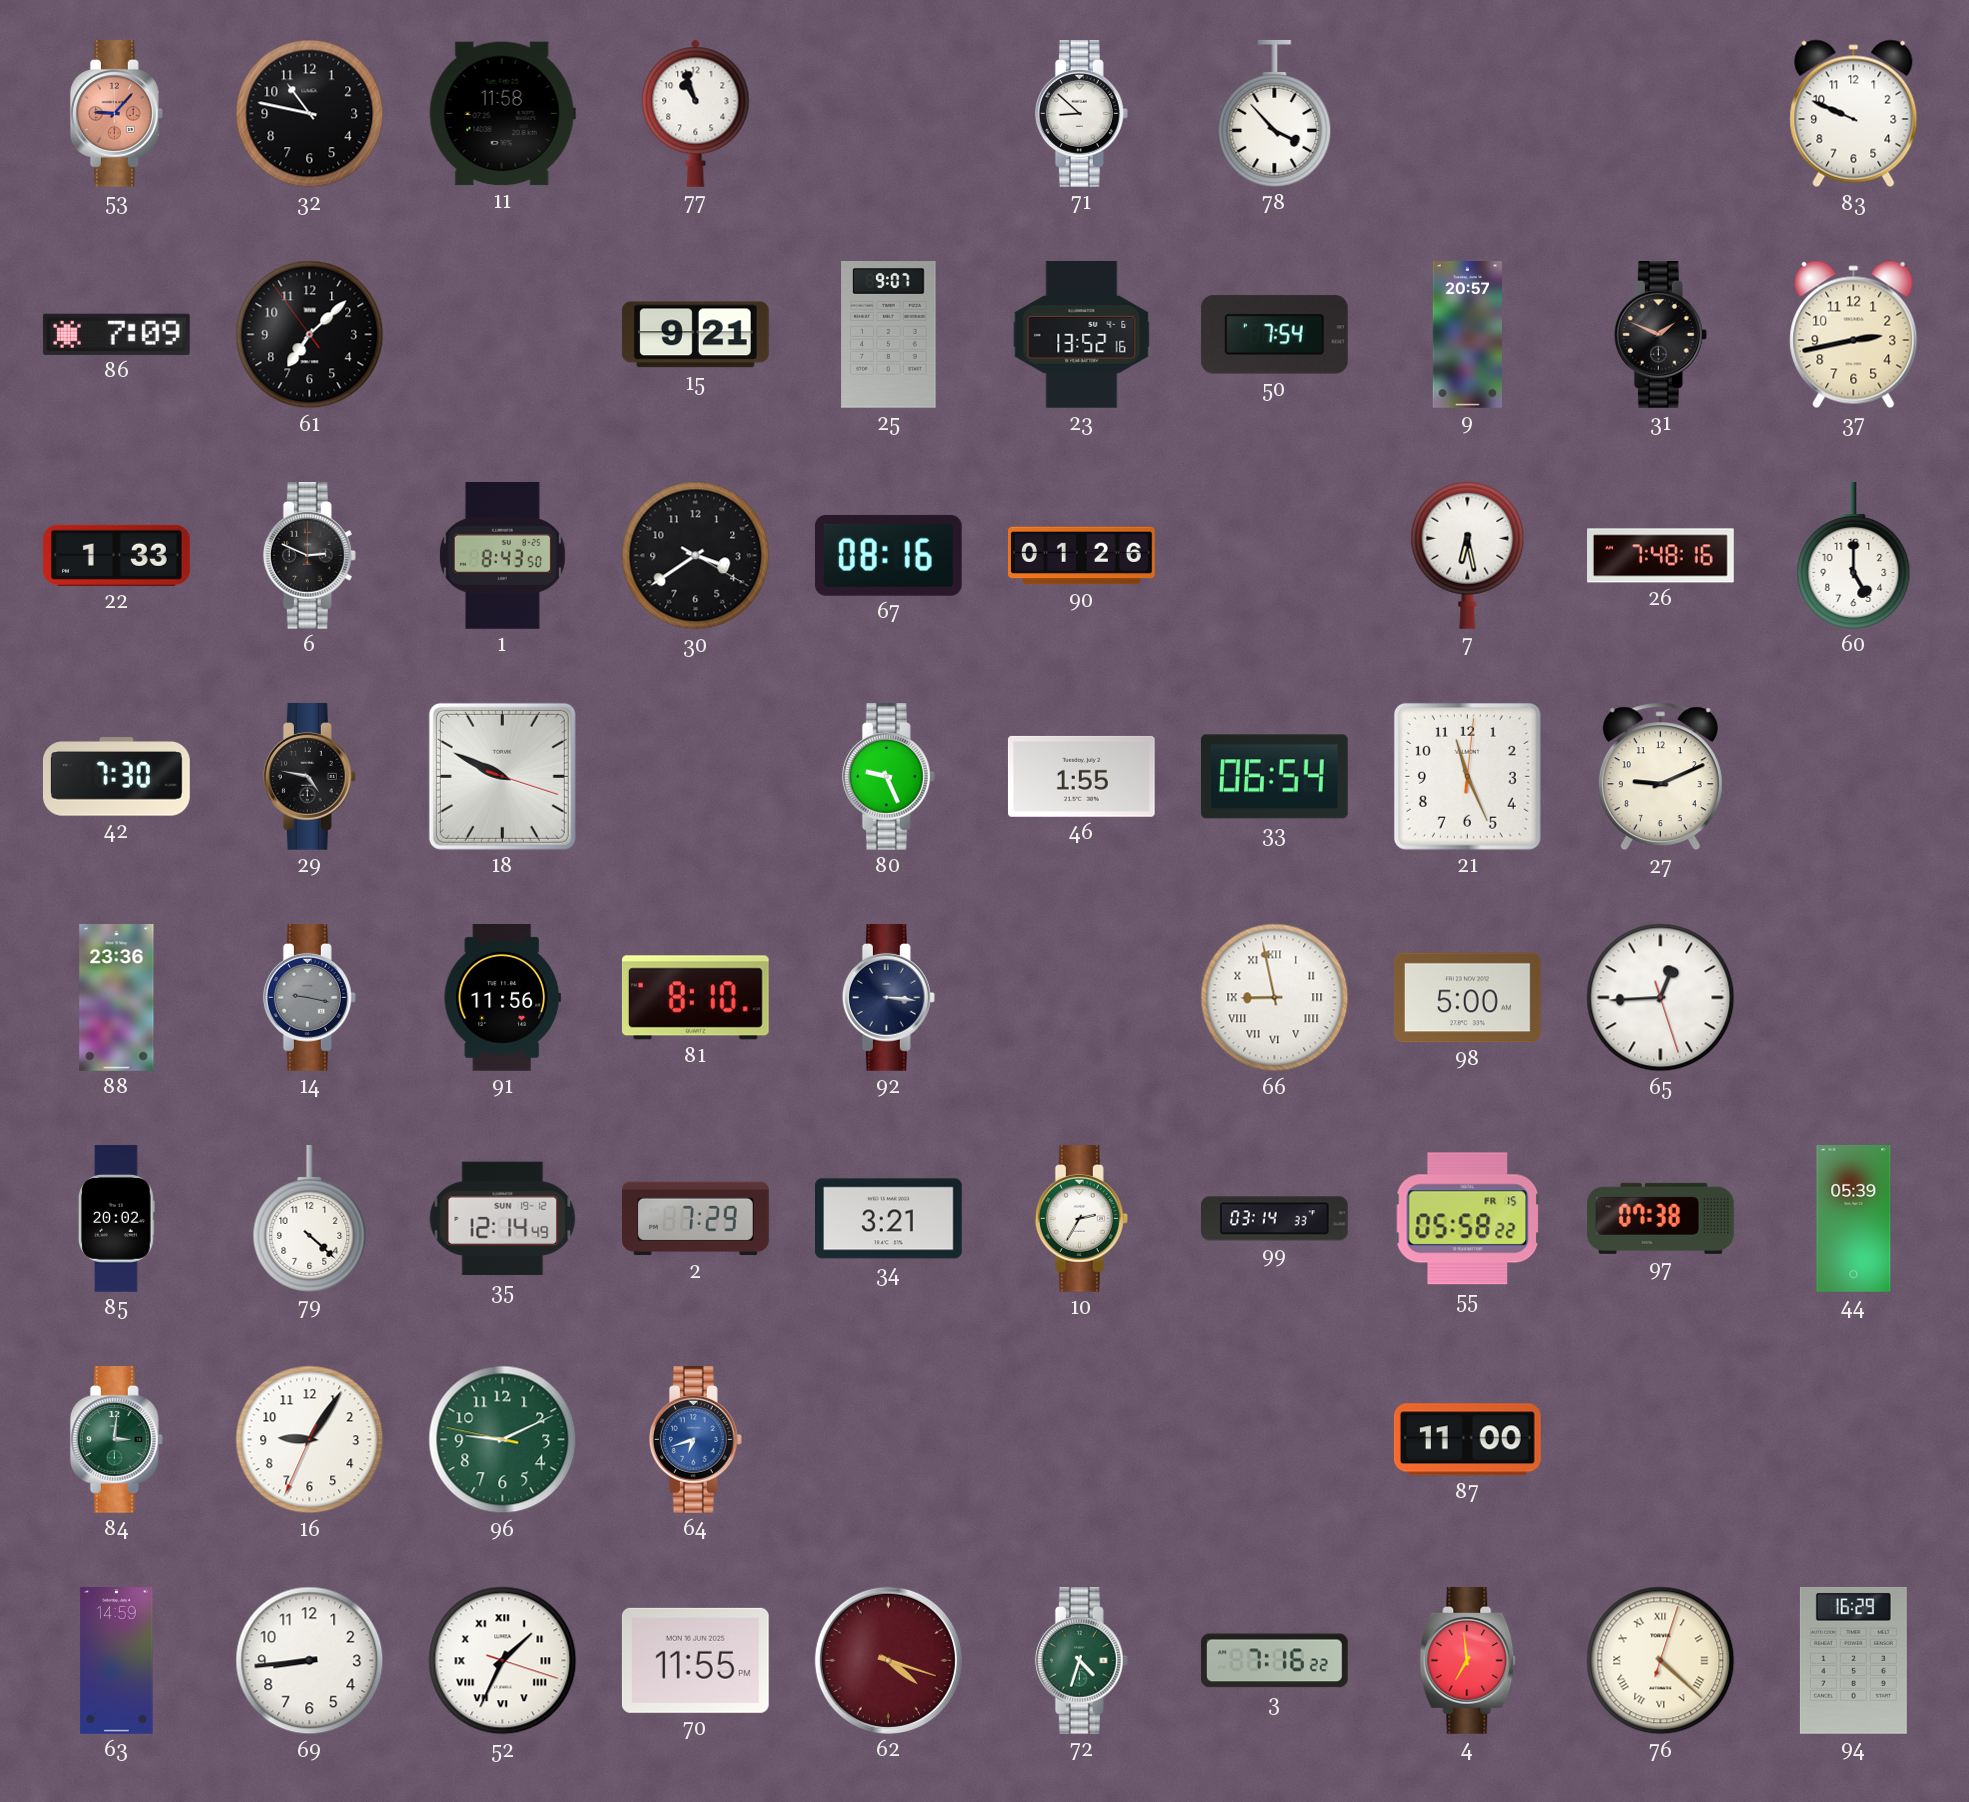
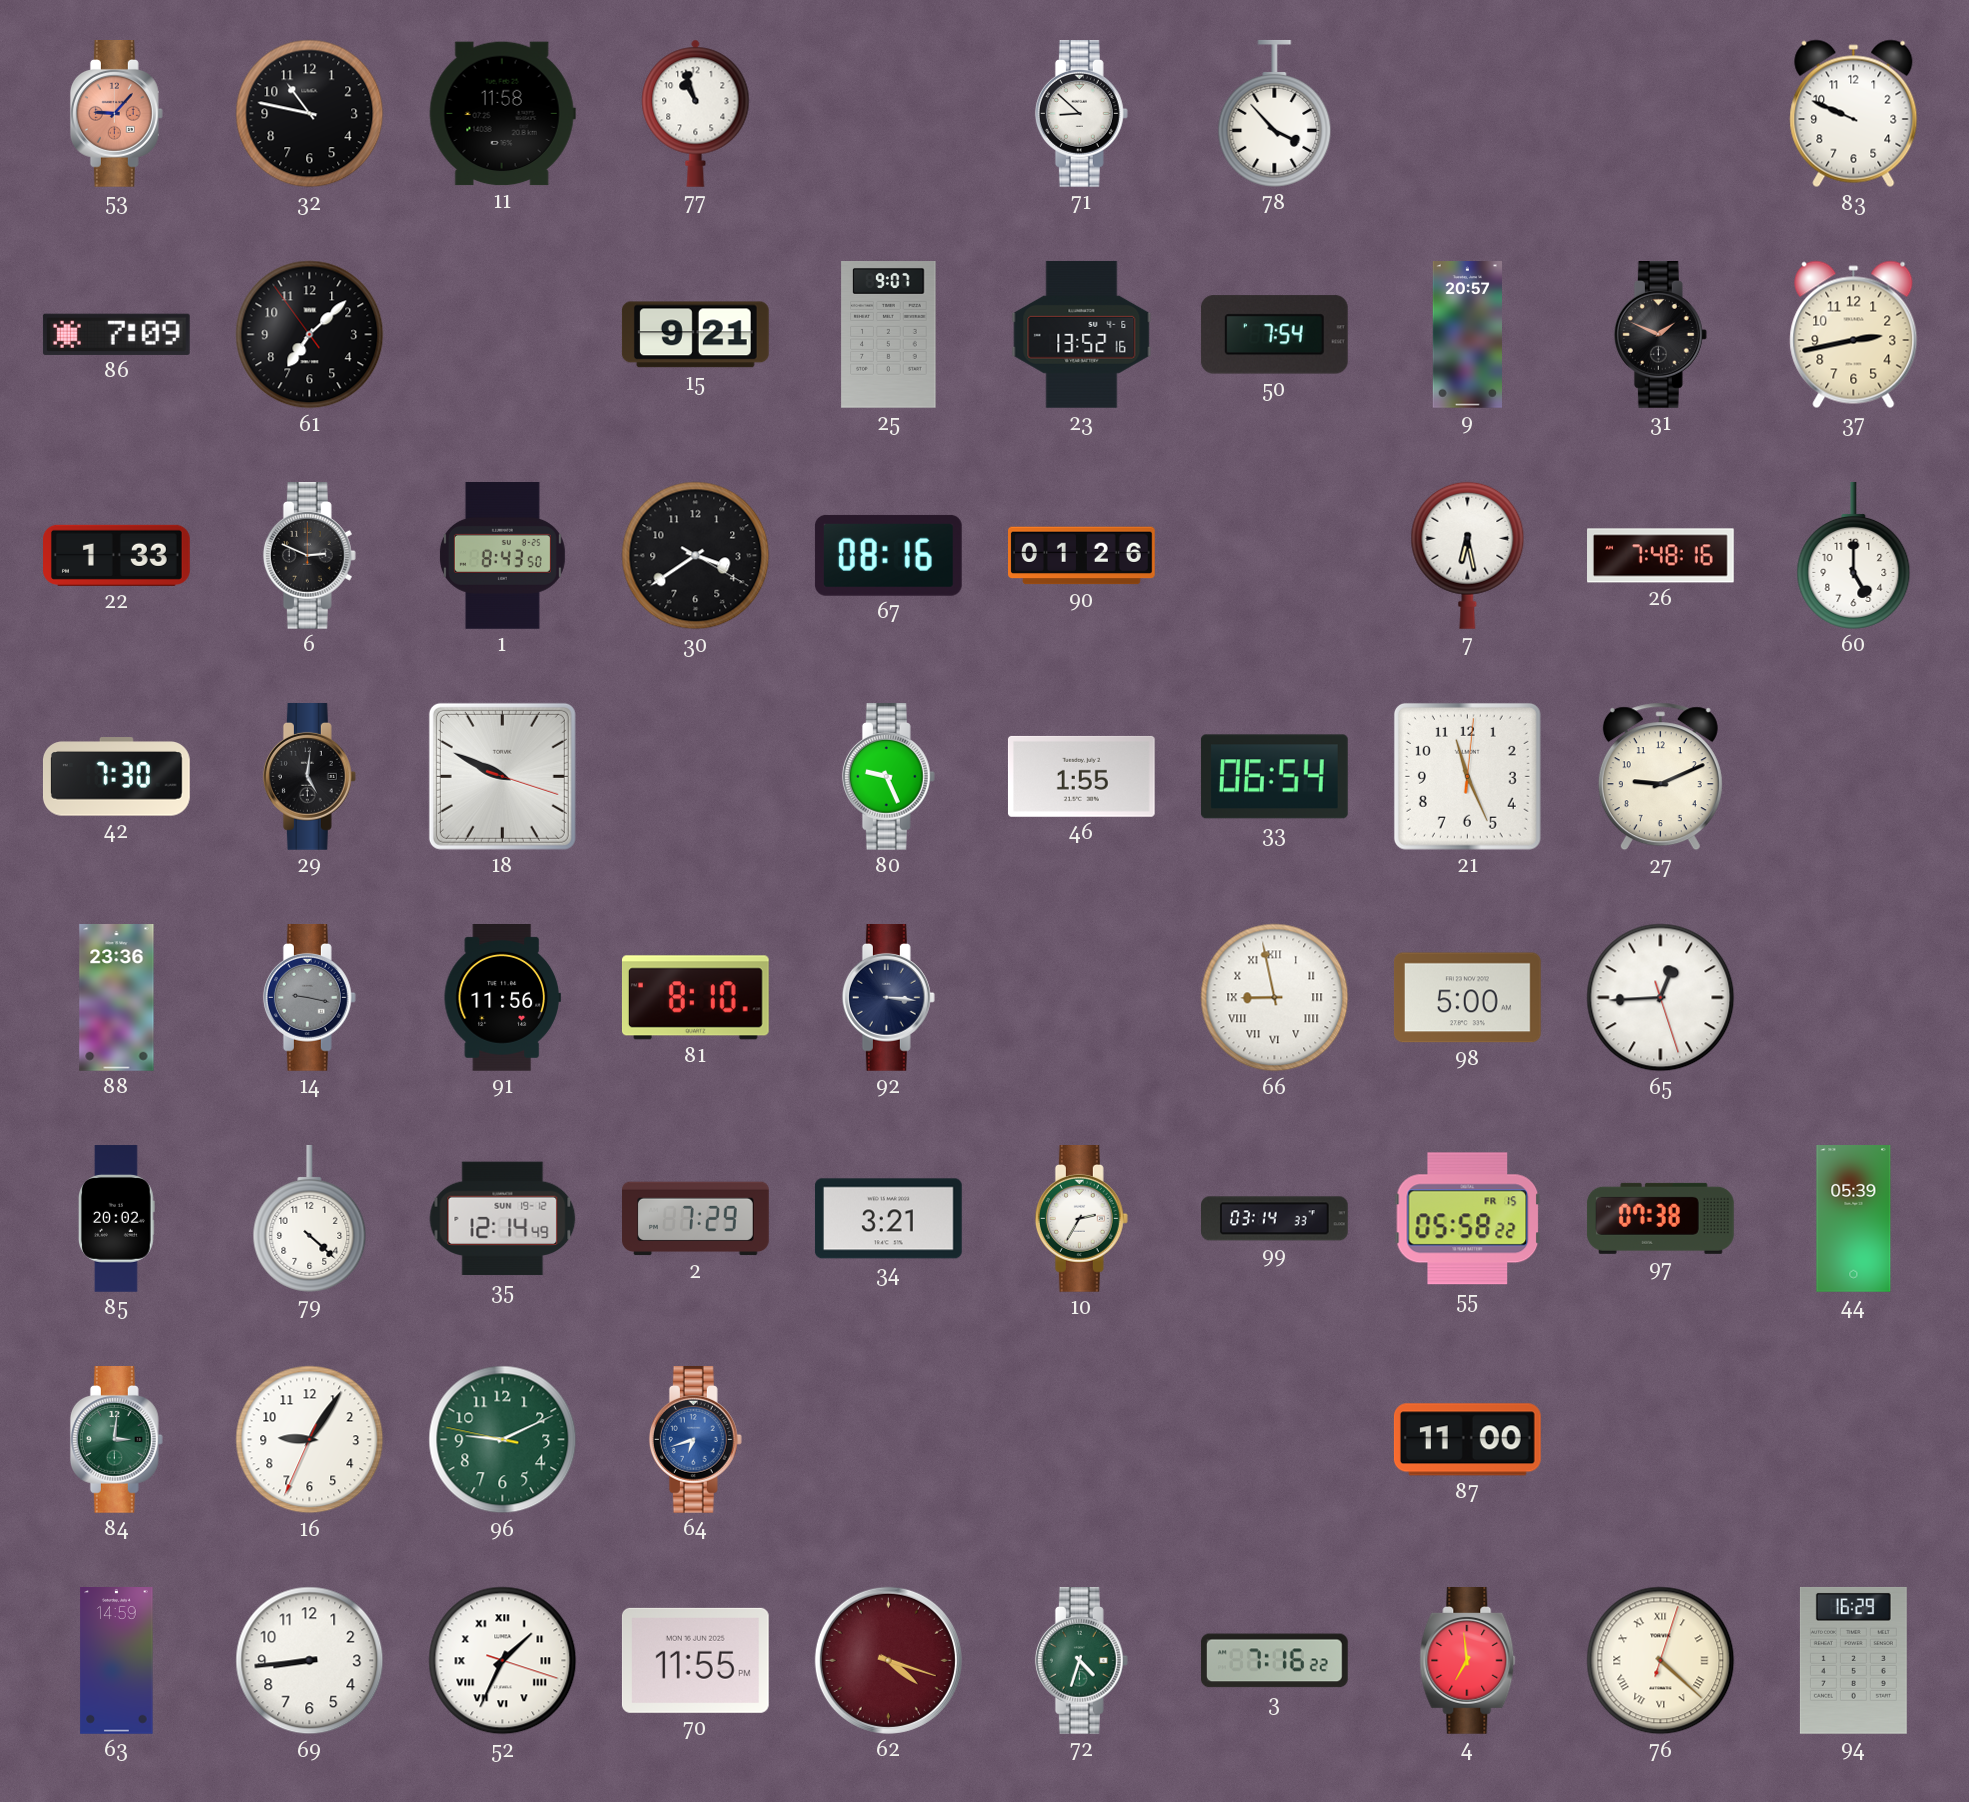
29: 4:47 -> 5:01 (309, 777)
